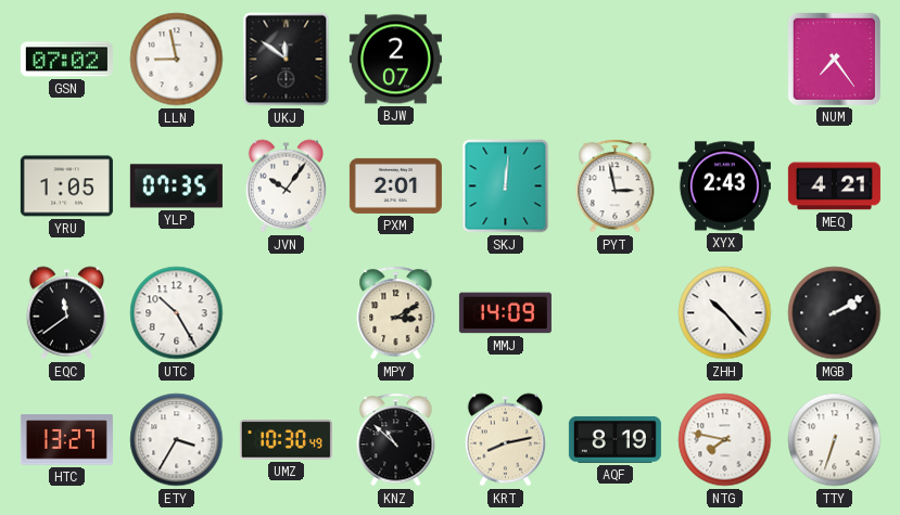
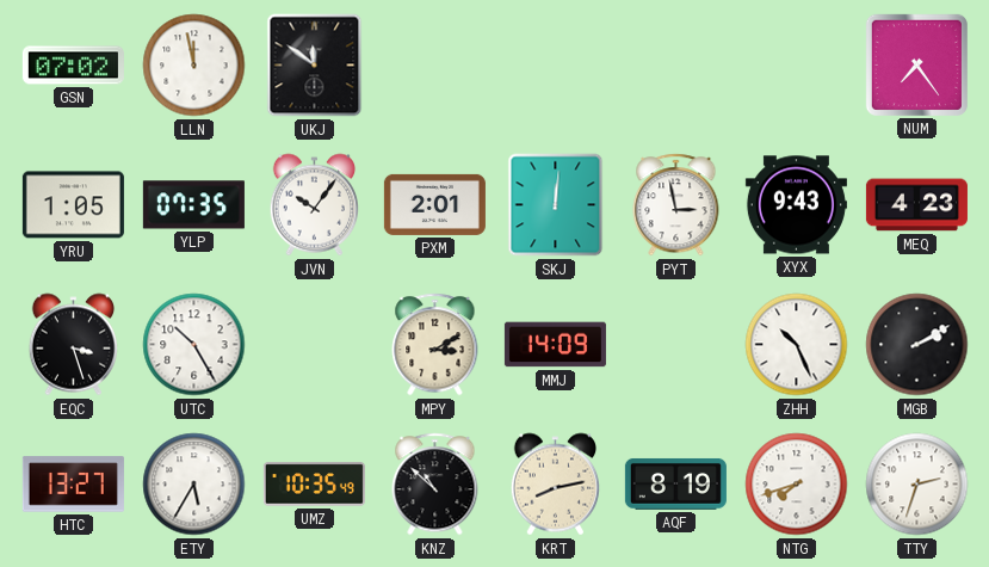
LLN: 8:58 -> 11:58 (194, 66)
BJW: 2:07 -> none (395, 60)
XYX: 2:43 -> 9:43 (796, 205)
MEQ: 4:21 -> 4:23 (916, 205)
EQC: 11:39 -> 3:27 (73, 345)
ZHH: 10:23 -> 10:26 (797, 345)
ETY: 3:35 -> 5:35 (194, 485)
UMZ: 10:30 -> 10:35 (314, 485)
NTG: 7:47 -> 7:42 (797, 485)
TTY: 6:33 -> 2:33 (917, 485)
